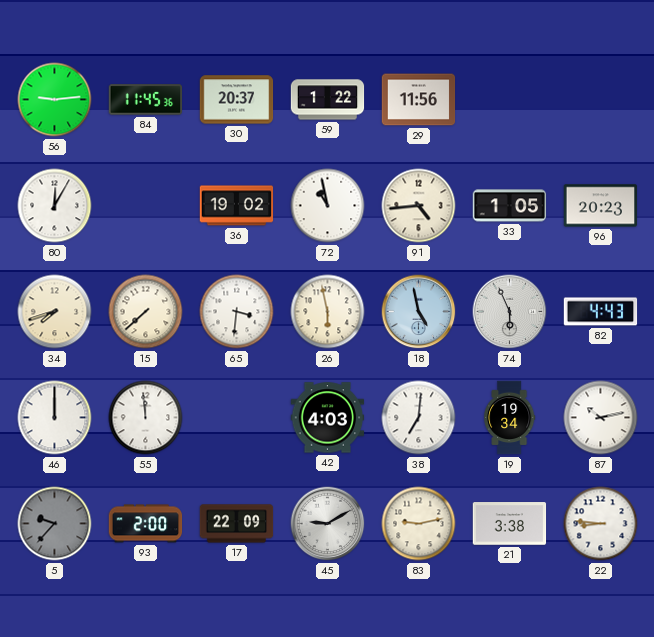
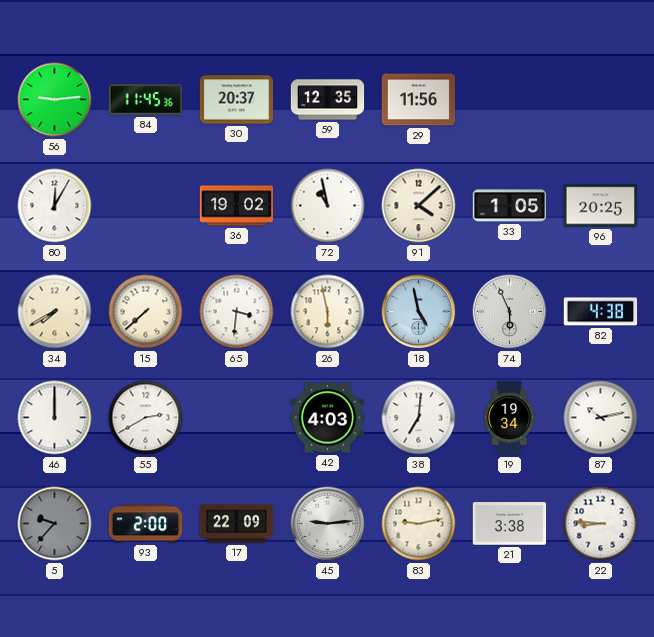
59: 1:22 -> 12:35 (328, 100)
91: 4:44 -> 4:08 (419, 206)
96: 20:23 -> 20:25 (601, 206)
34: 7:42 -> 7:40 (55, 312)
82: 4:43 -> 4:38 (601, 312)
55: 11:59 -> 2:40 (146, 418)
45: 9:10 -> 9:14 (328, 524)
